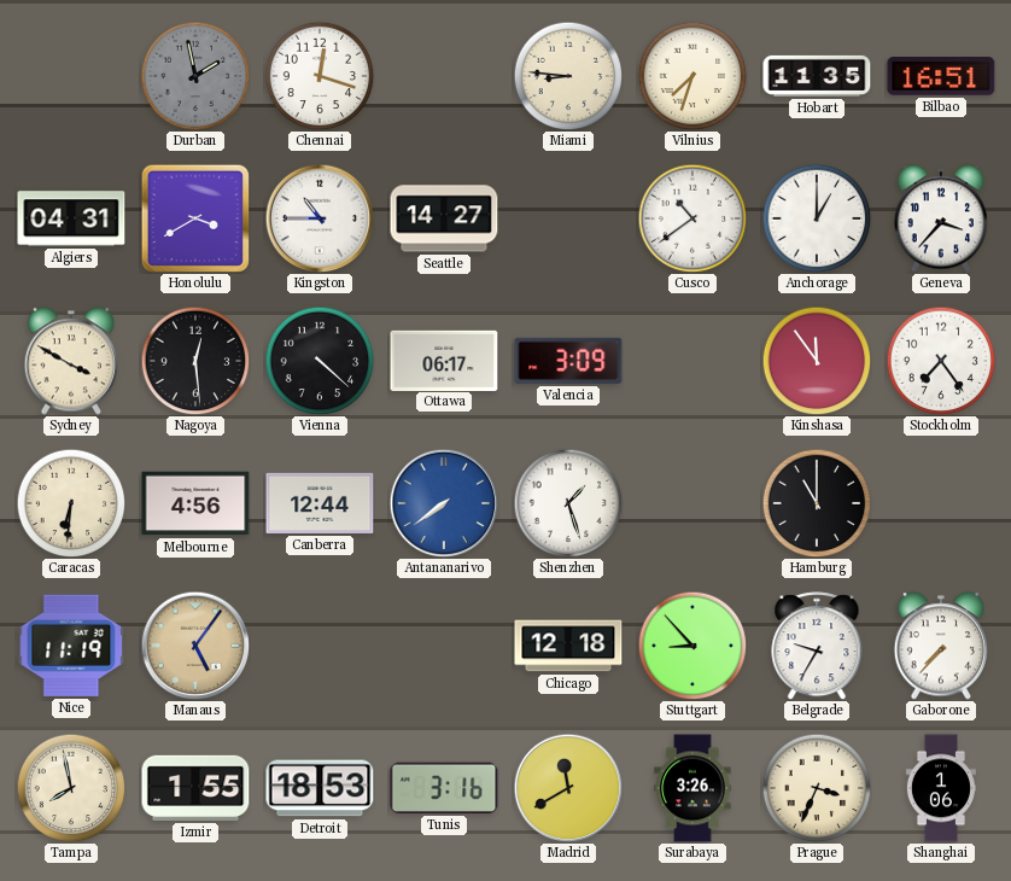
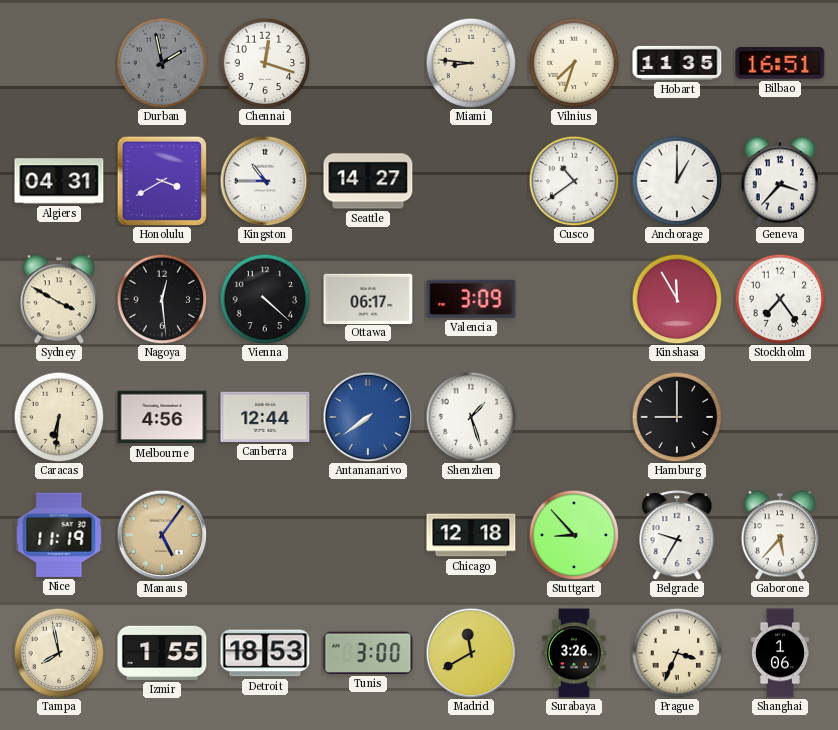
Kinshasa: 11:54 -> 11:55 (677, 299)
Hamburg: 11:00 -> 9:00 (677, 417)
Gaborone: 7:37 -> 5:37 (779, 535)
Tunis: 3:16 -> 3:00 (368, 653)
